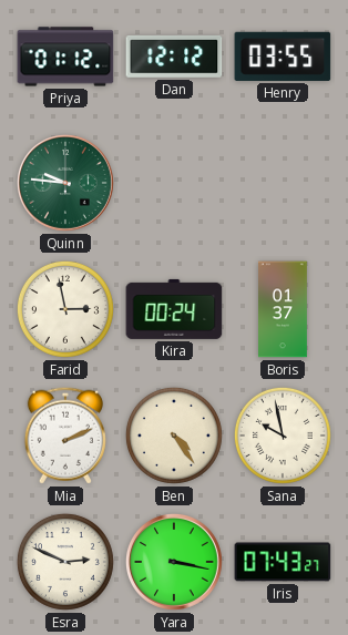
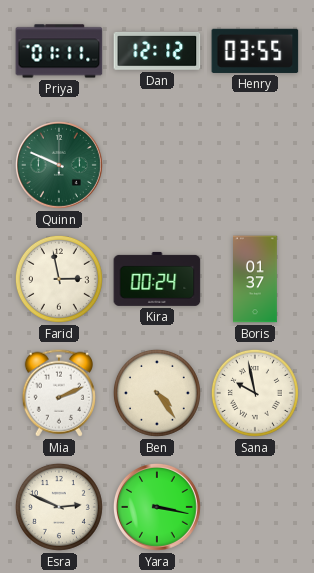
Priya: 01:12 -> 01:11 (59, 51)
Quinn: 9:46 -> 9:49 (59, 165)
Iris: 07:43 -> none (283, 562)
